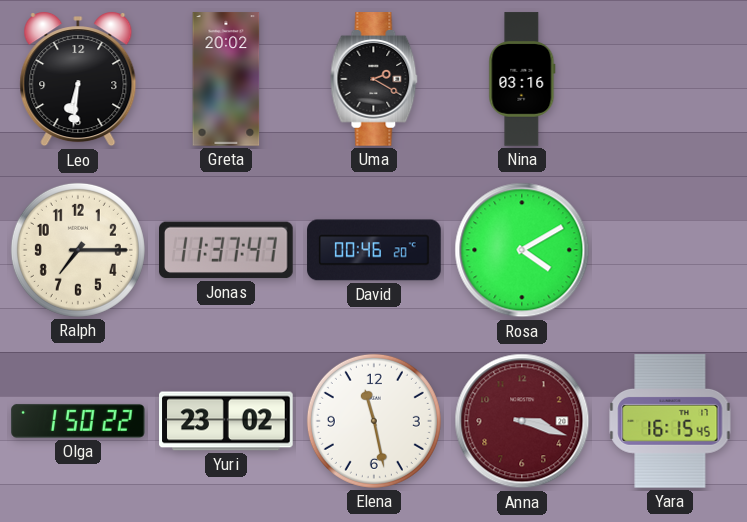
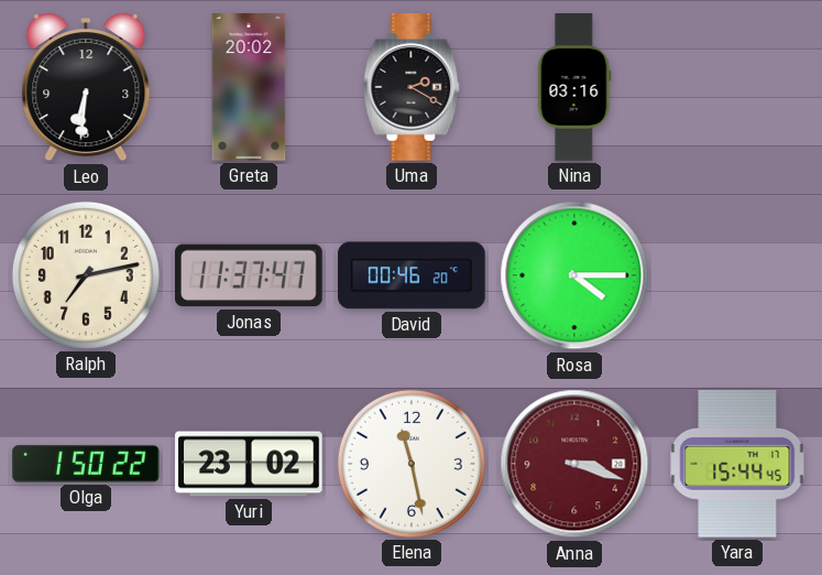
Ralph: 7:15 -> 7:13 (86, 275)
Rosa: 4:10 -> 4:15 (574, 275)
Yara: 16:15 -> 15:44 (737, 465)
